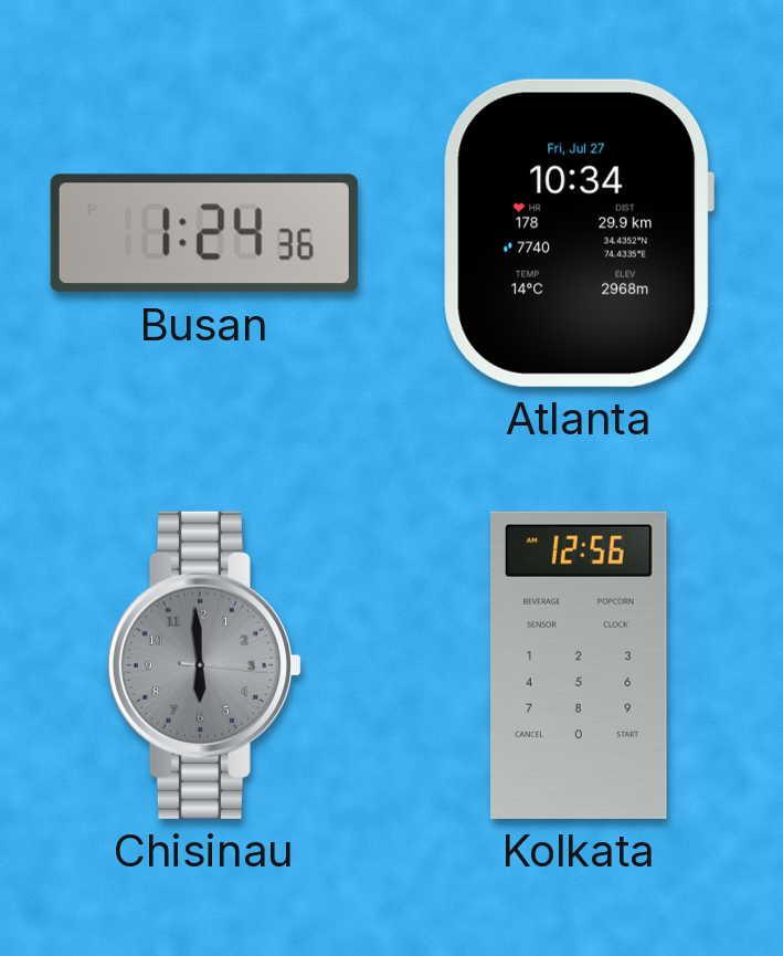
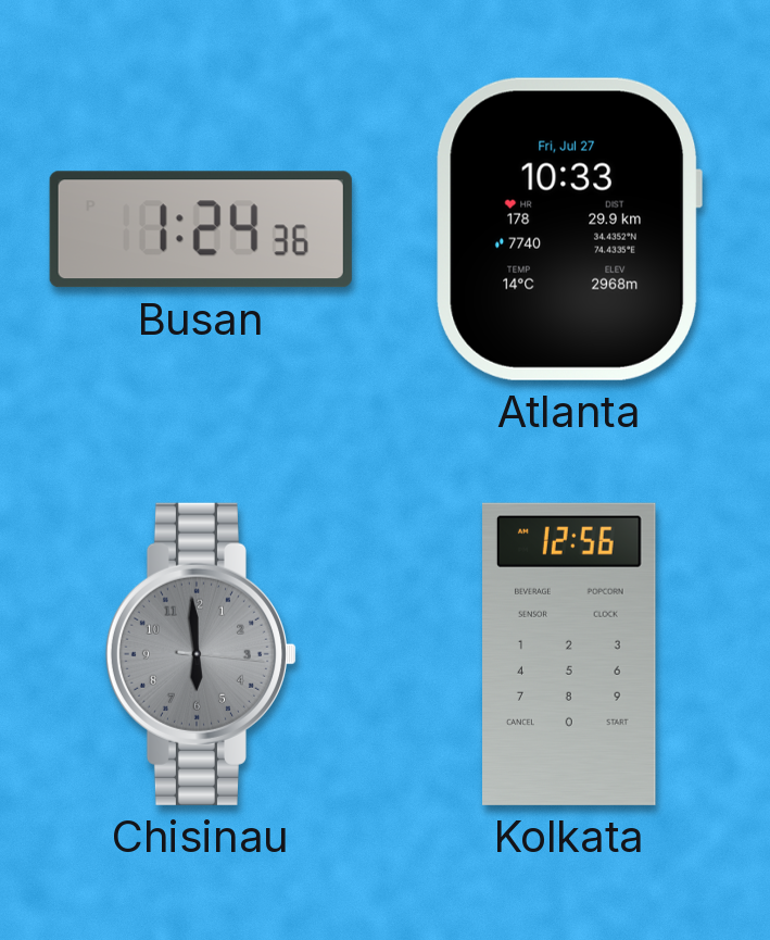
Atlanta: 10:34 -> 10:33 (569, 229)
